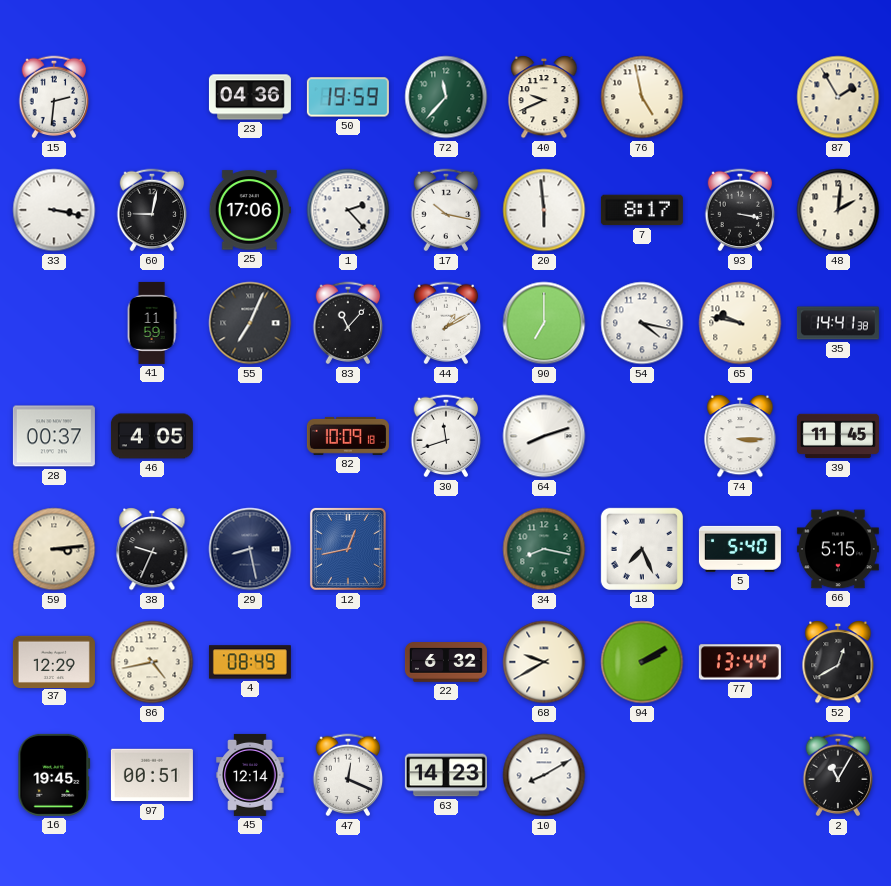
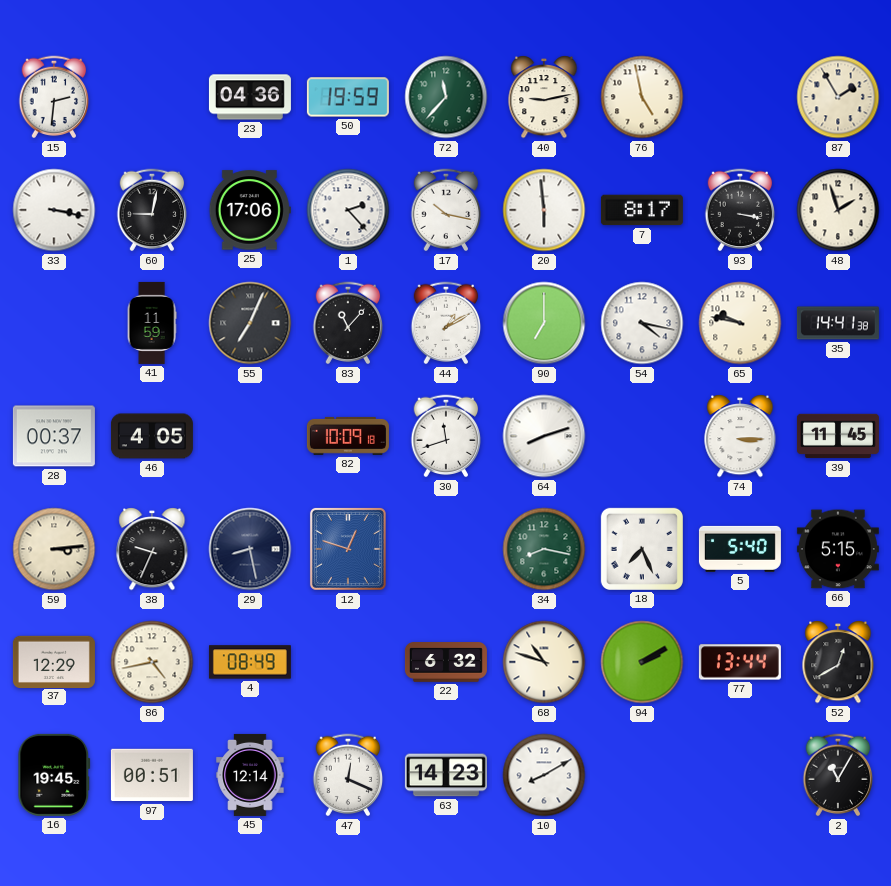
40: 9:41 -> 9:13 (544, 97)
48: 2:01 -> 1:57 (838, 210)
12: 12:43 -> 12:48 (348, 549)
68: 9:40 -> 10:48 (544, 662)
